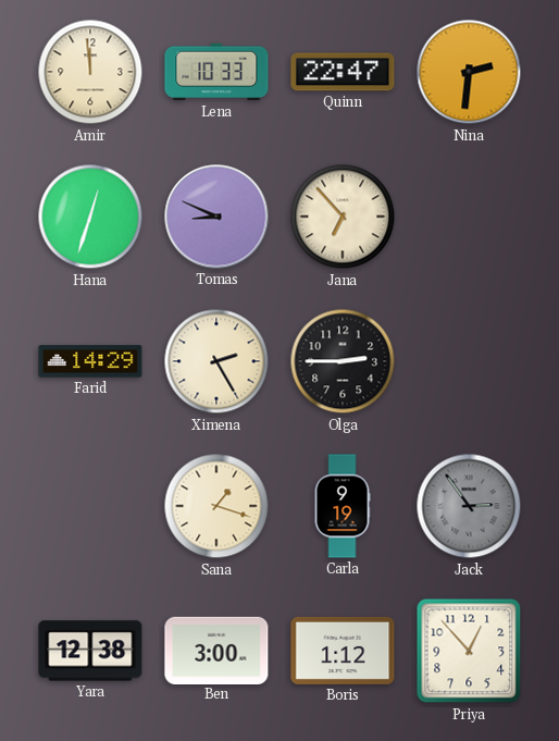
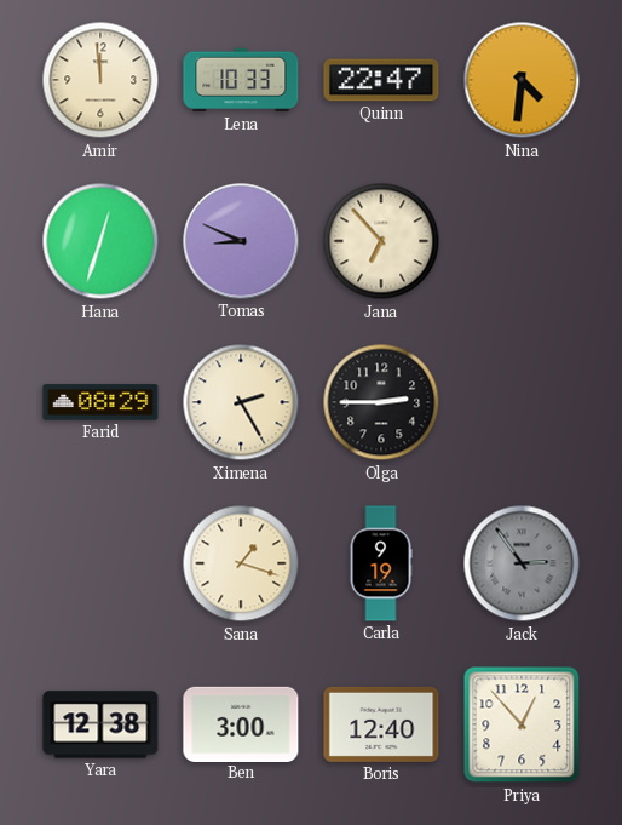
Nina: 2:31 -> 4:31 (522, 80)
Farid: 14:29 -> 08:29 (100, 402)
Boris: 1:12 -> 12:40 (381, 724)
